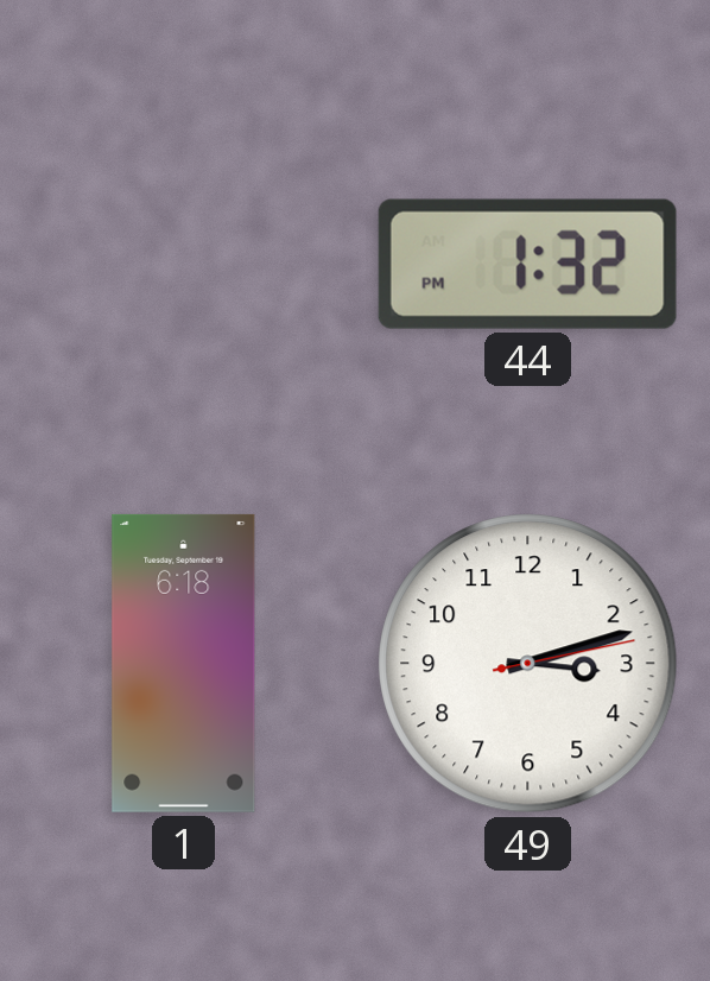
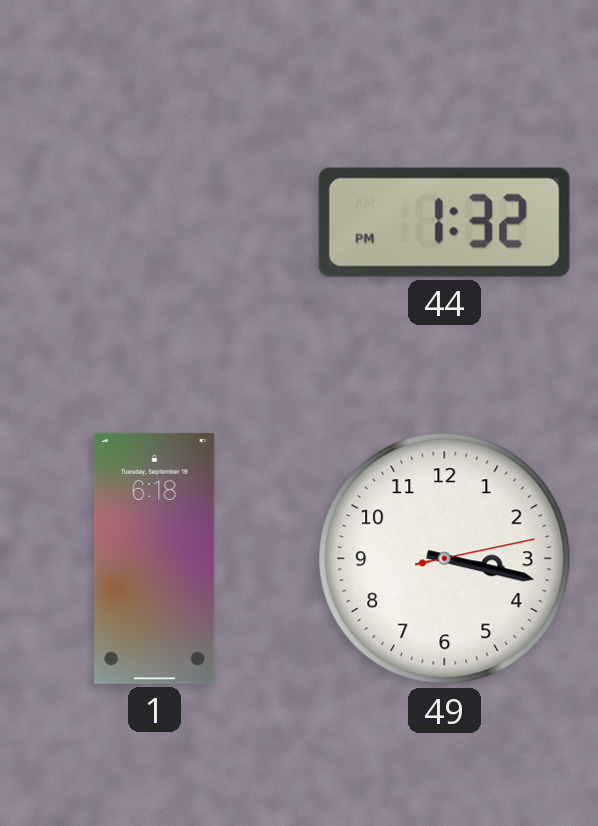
49: 3:12 -> 3:17 (445, 559)
